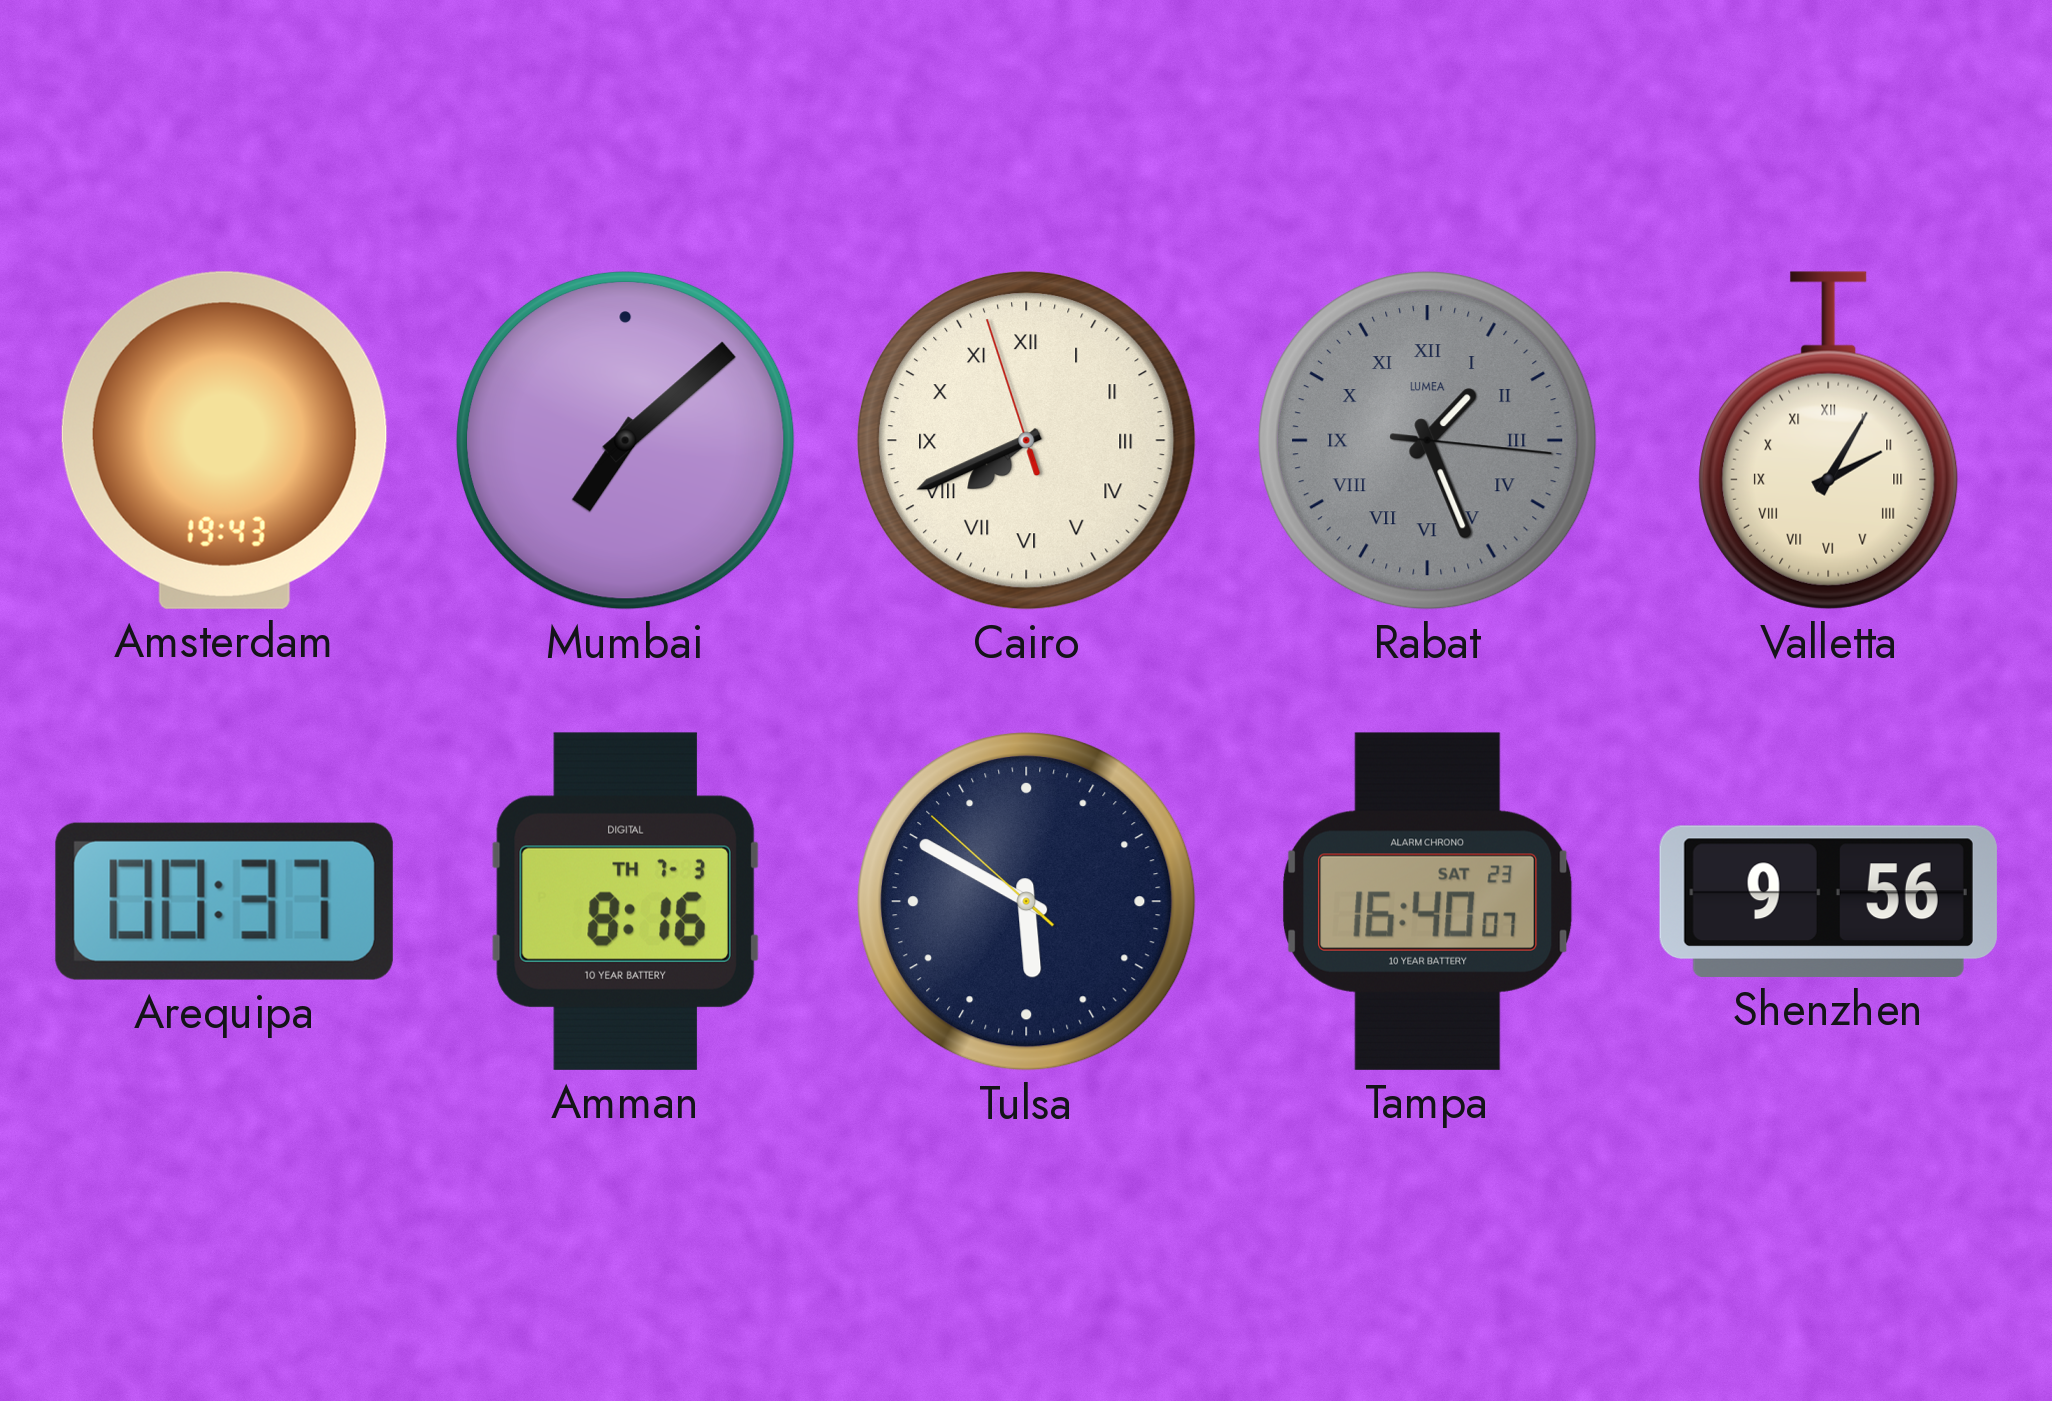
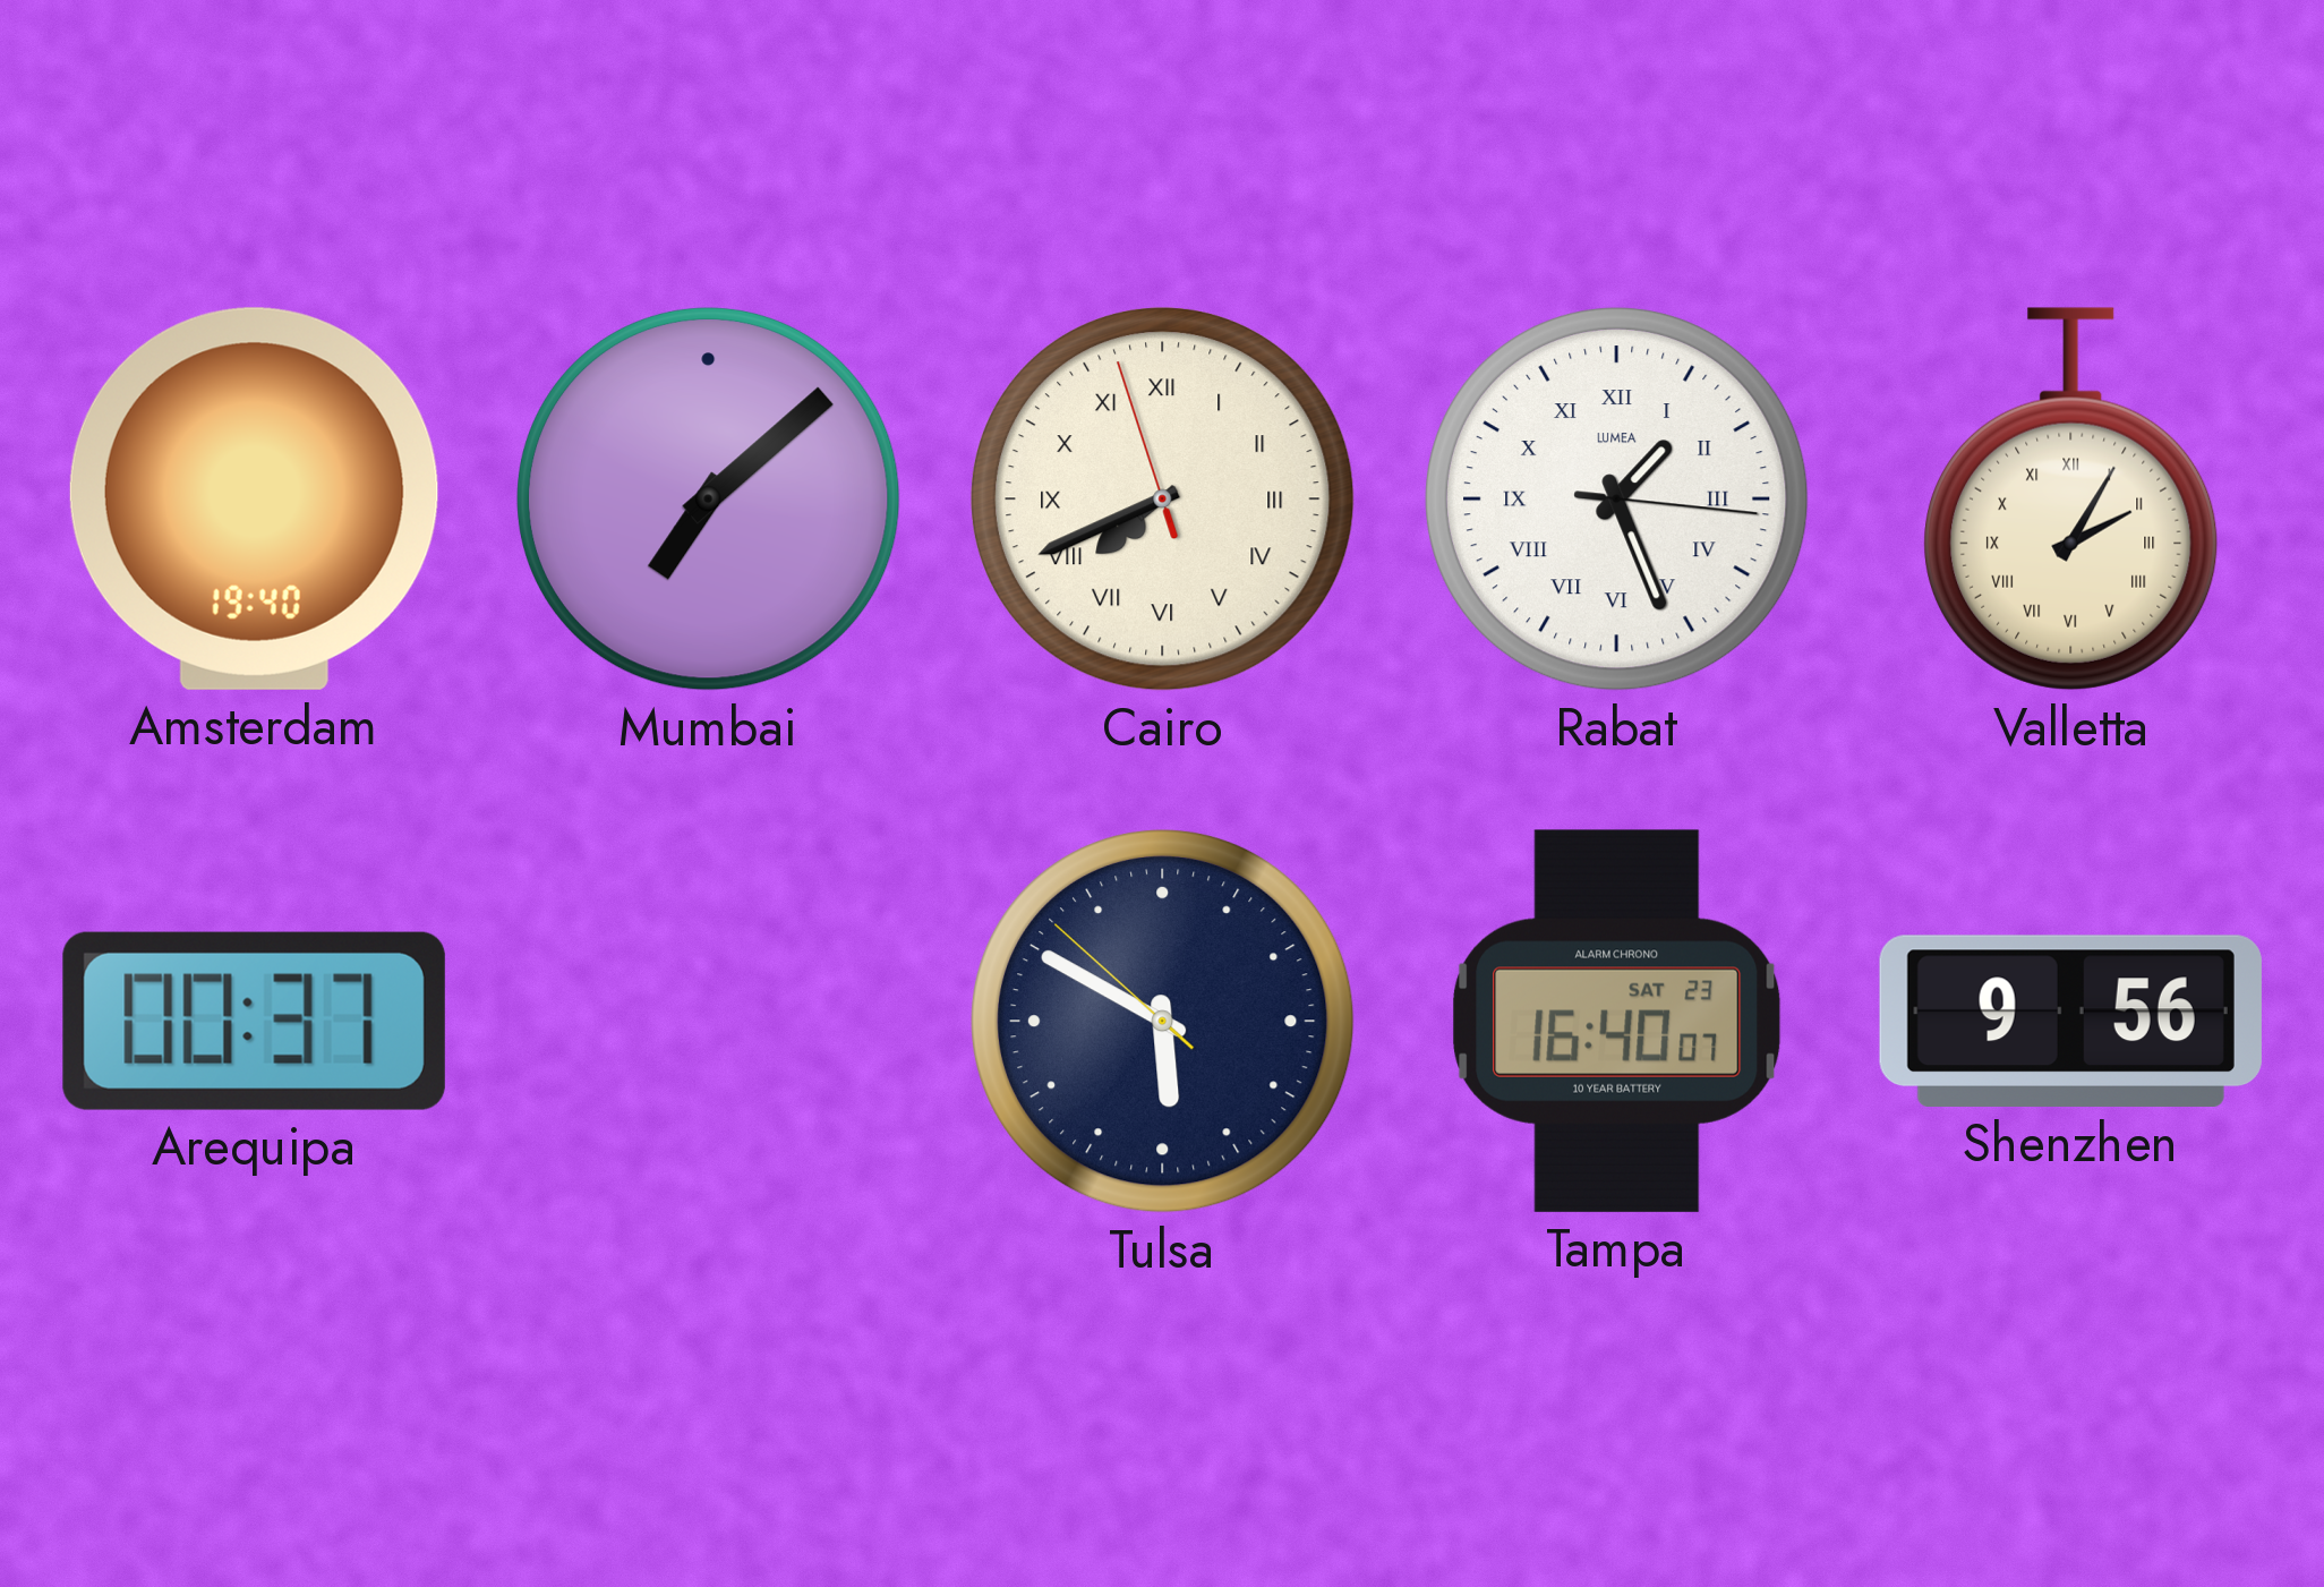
Amsterdam: 19:43 -> 19:40 (254, 498)
Rabat dial: grey -> white (1616, 498)
Amman: 8:16 -> none (625, 901)
